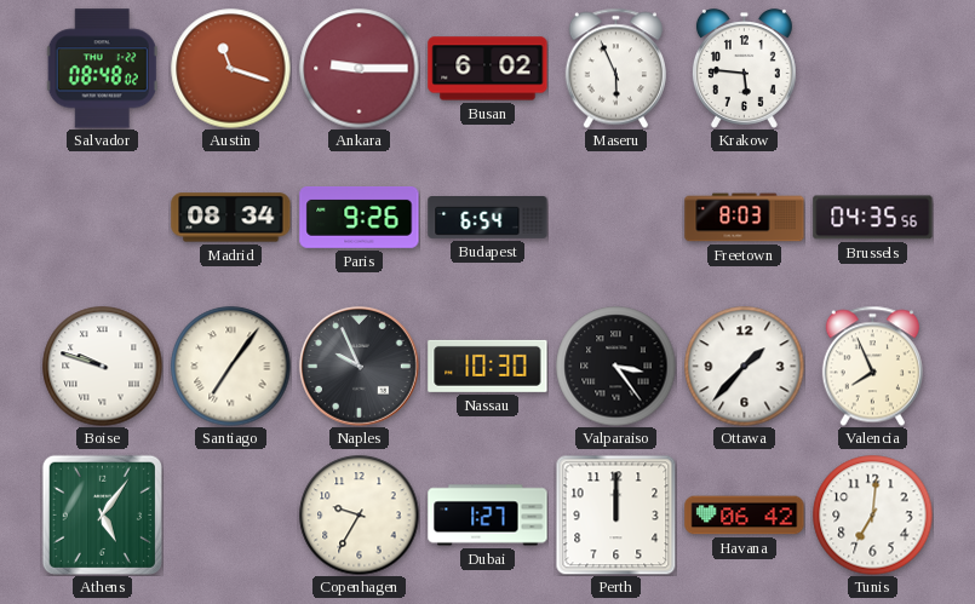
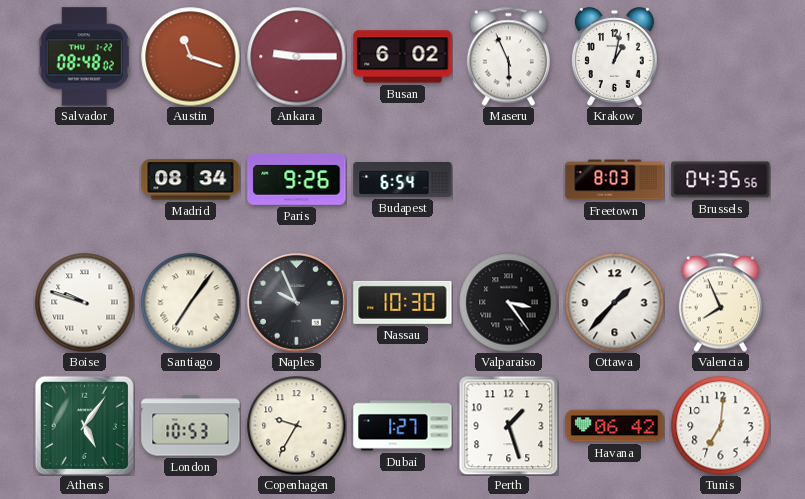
Krakow: 5:46 -> 1:02 (614, 57)
London: none -> 10:53 (191, 426)
Perth: 12:00 -> 1:27 (508, 425)
